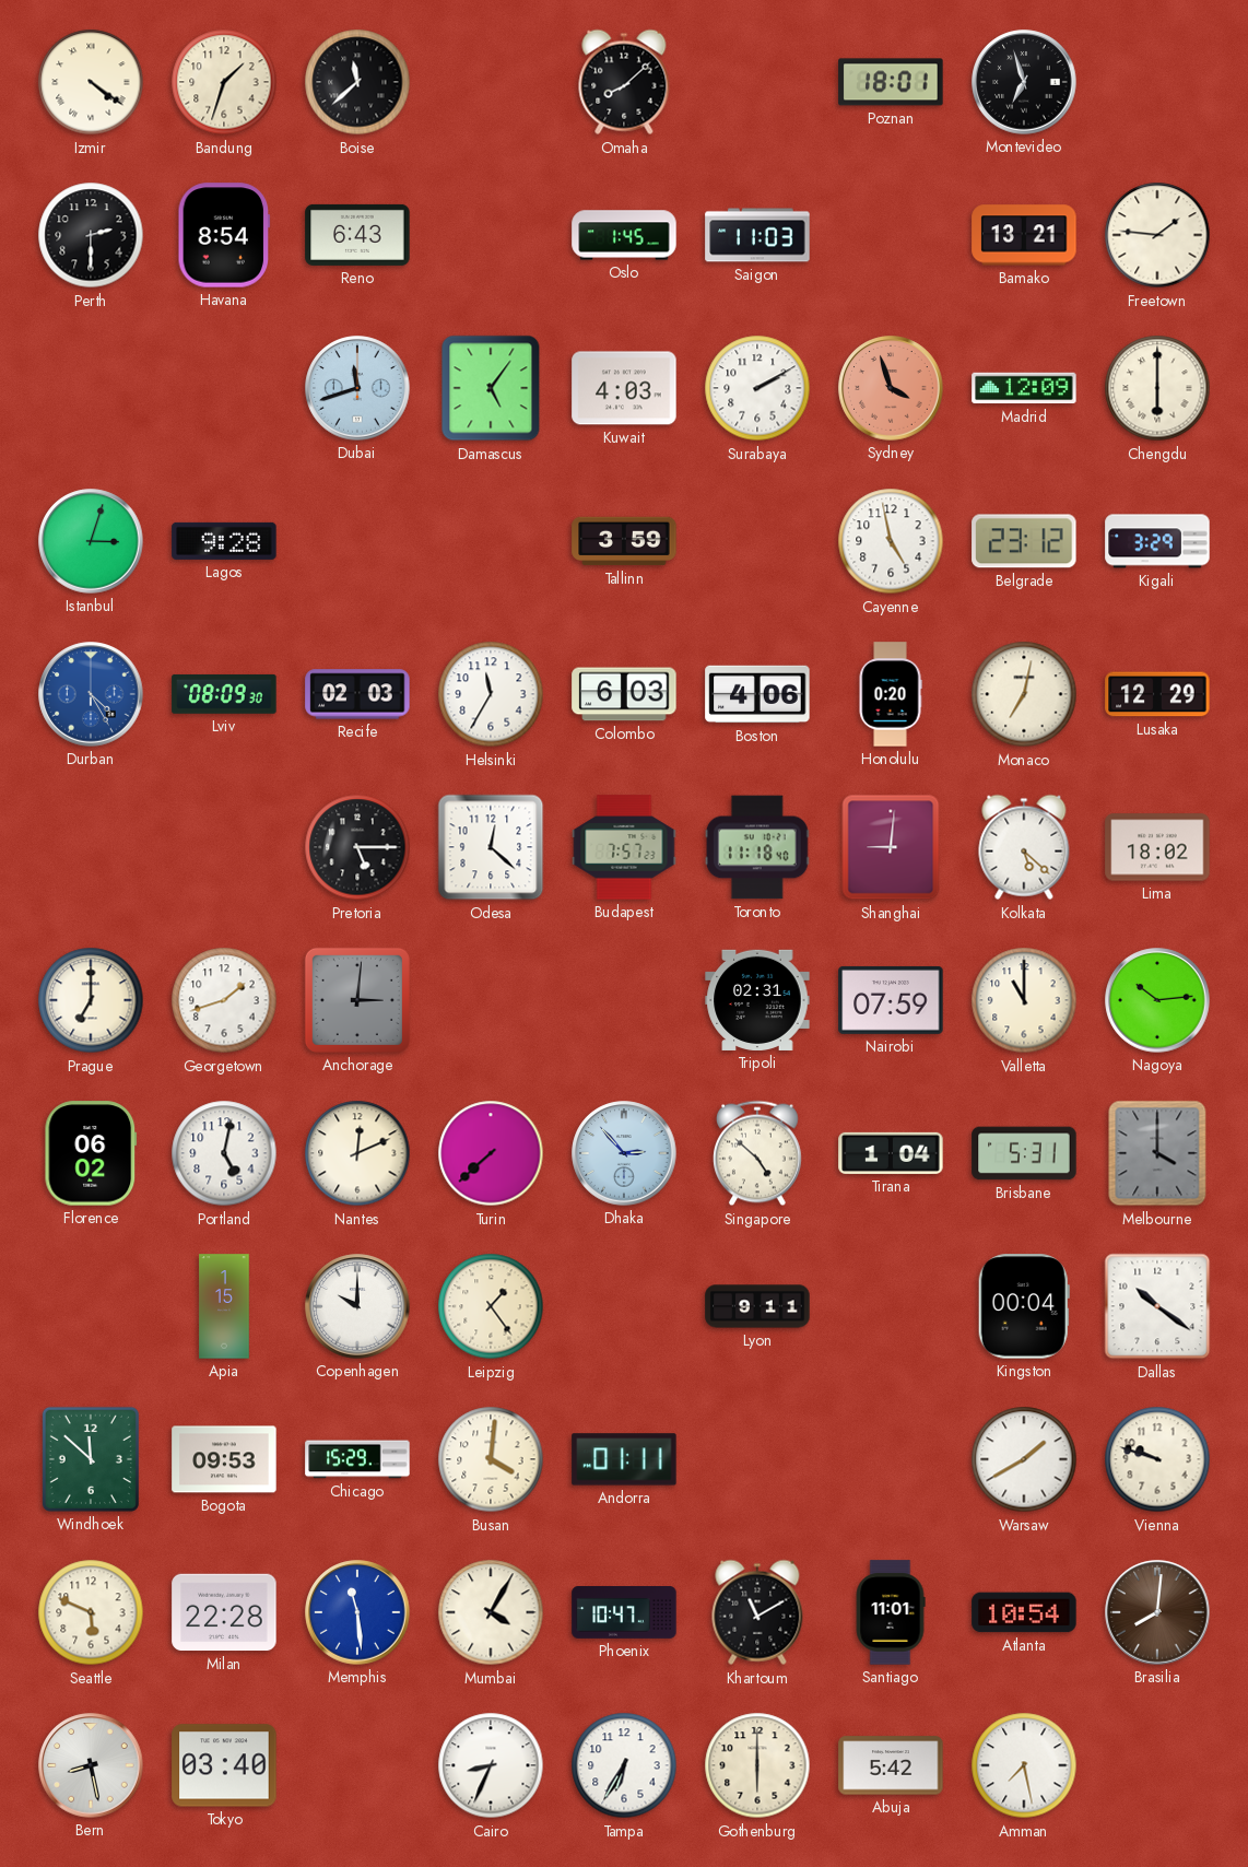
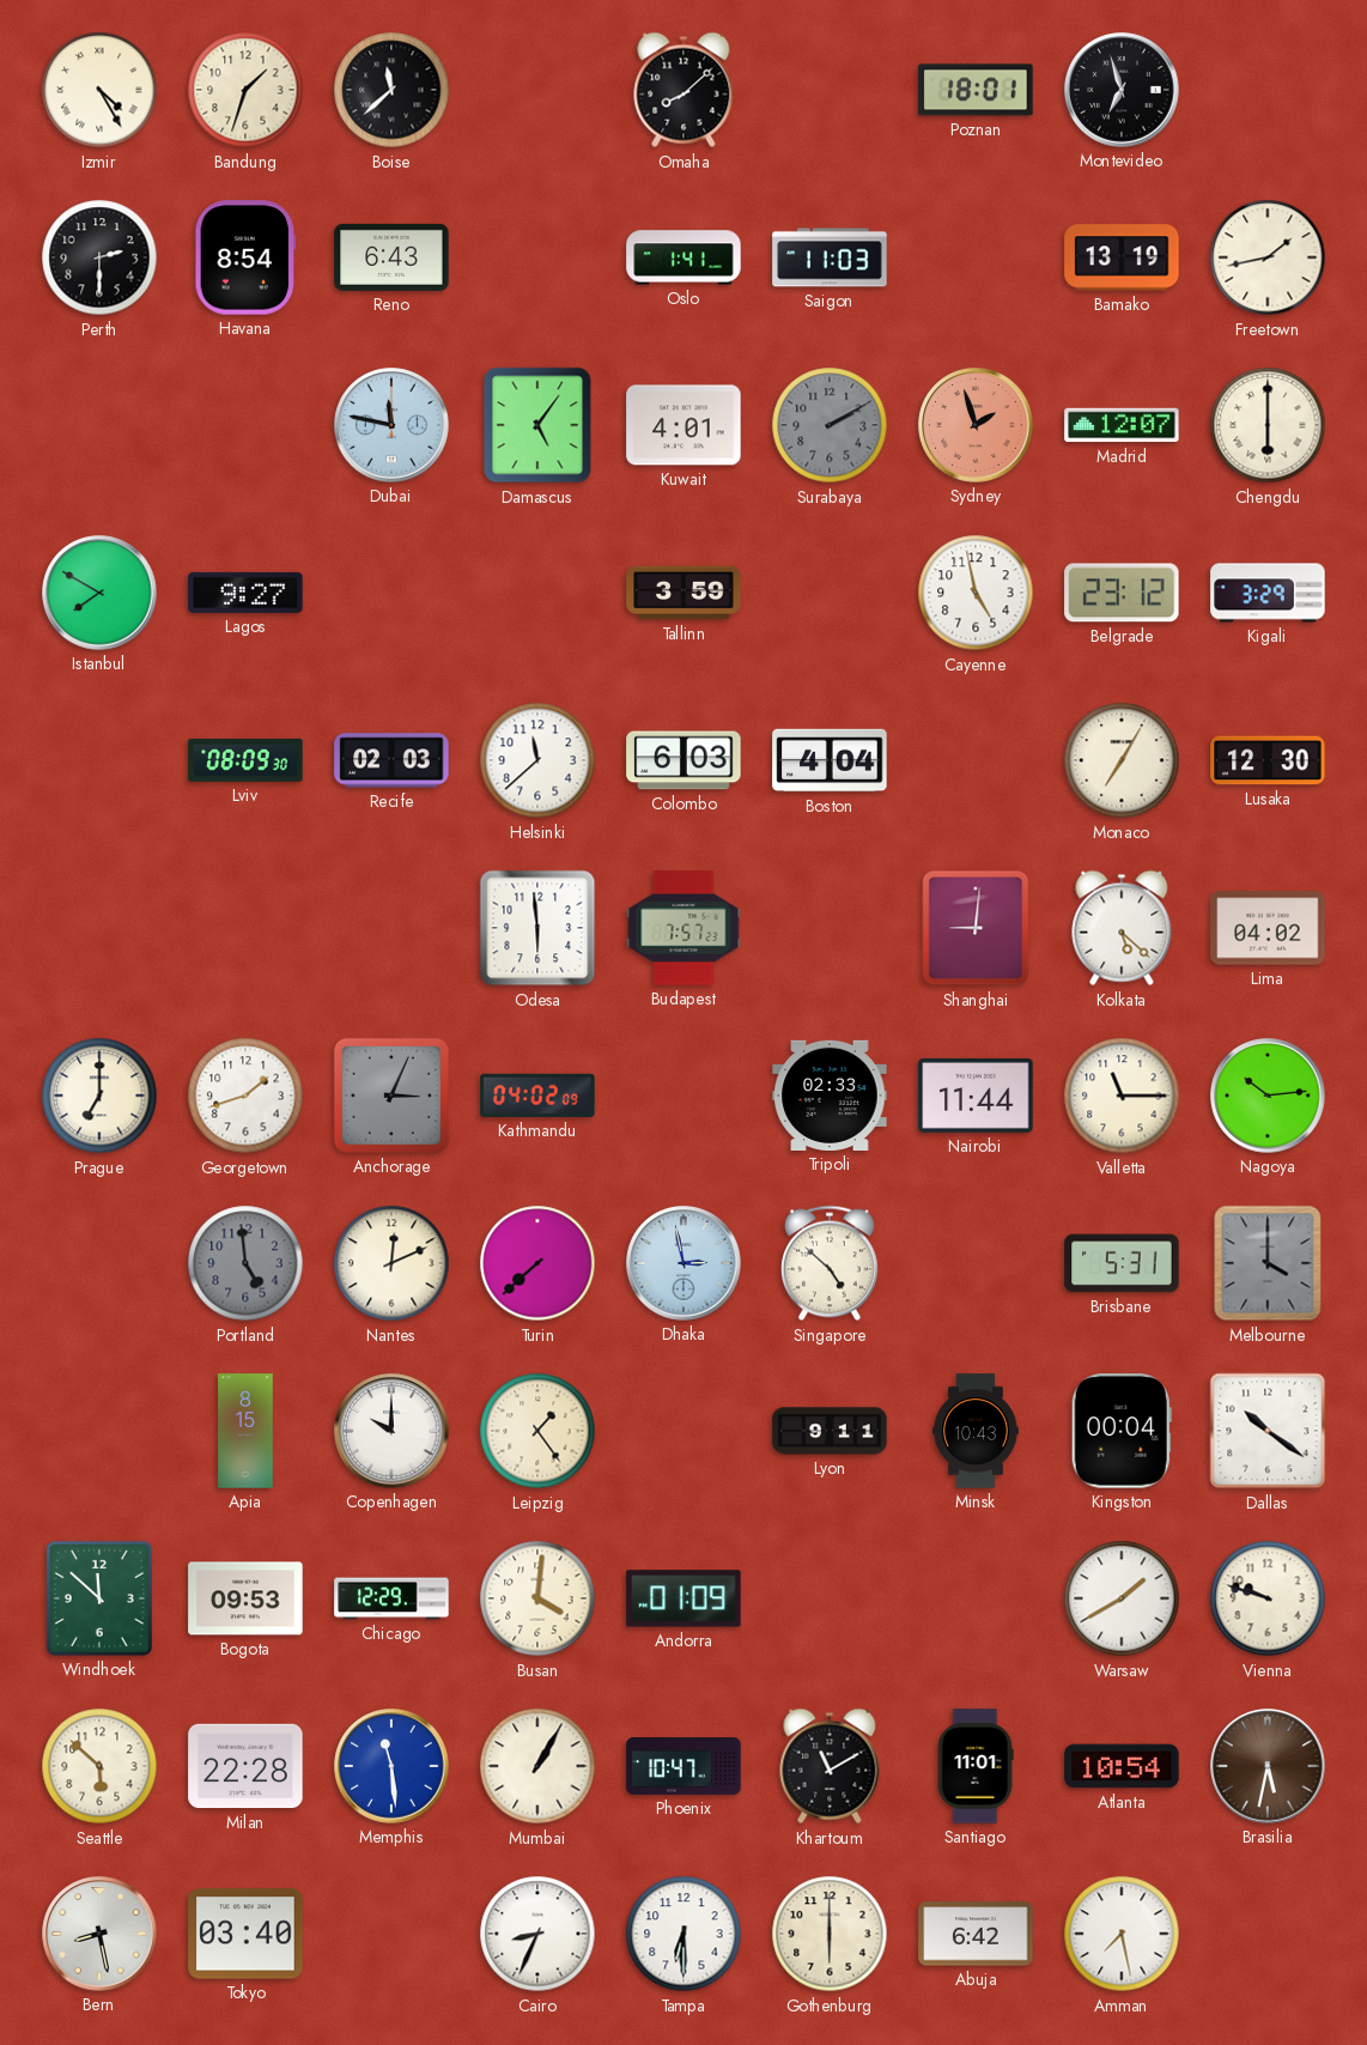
Izmir: 4:21 -> 4:25 (99, 90)
Oslo: 1:45 -> 1:41 (683, 257)
Bamako: 13:21 -> 13:19 (1122, 257)
Freetown: 1:46 -> 1:43 (1268, 257)
Dubai: 11:42 -> 11:47 (391, 425)
Kuwait: 4:03 -> 4:01 (683, 425)
Surabaya dial: white -> grey (830, 425)
Sydney: 3:57 -> 1:57 (976, 425)
Madrid: 12:09 -> 12:07 (1122, 425)
Istanbul: 3:03 -> 7:50 (99, 593)
Lagos: 9:28 -> 9:27 (245, 593)
Durban: 4:25 -> none (91, 694)
Helsinki: 11:35 -> 11:38 (537, 760)
Boston: 4:06 -> 4:04 (830, 760)
Honolulu: 0:20 -> none (891, 694)
Monaco: 7:02 -> 7:05 (1122, 760)
Lusaka: 12:29 -> 12:30 (1268, 760)
Pretoria: 5:15 -> none (357, 847)
Odesa: 12:22 -> 5:59 (537, 928)
Toronto: 11:18 -> none (757, 847)
Lima: 18:02 -> 04:02 (1268, 928)
Anchorage: 3:01 -> 3:04 (391, 1096)
Kathmandu: none -> 04:02 (537, 1096)
Tripoli: 02:31 -> 02:33 (830, 1096)
Nairobi: 07:59 -> 11:44 (976, 1096)
Valletta: 11:00 -> 11:15 (1122, 1096)
Florence: 06:02 -> none (91, 1153)
Portland: 5:02 -> 4:59 (245, 1263)
Portland dial: white -> grey (245, 1263)
Dhaka: 2:53 -> 2:58 (683, 1263)
Tirana: 1:04 -> none (891, 1153)
Apia: 1:15 -> 8:15 (245, 1431)
Minsk: none -> 10:43 (976, 1431)
Chicago: 15:29 -> 12:29 (391, 1598)
Andorra: 01:11 -> 01:09 (683, 1598)
Seattle: 5:49 -> 5:52 (99, 1766)
Mumbai: 4:05 -> 1:05 (537, 1766)
Brasilia: 8:01 -> 5:32 (1268, 1766)
Tampa: 6:35 -> 6:30 (683, 1934)
Abuja: 5:42 -> 6:42 (976, 1934)
